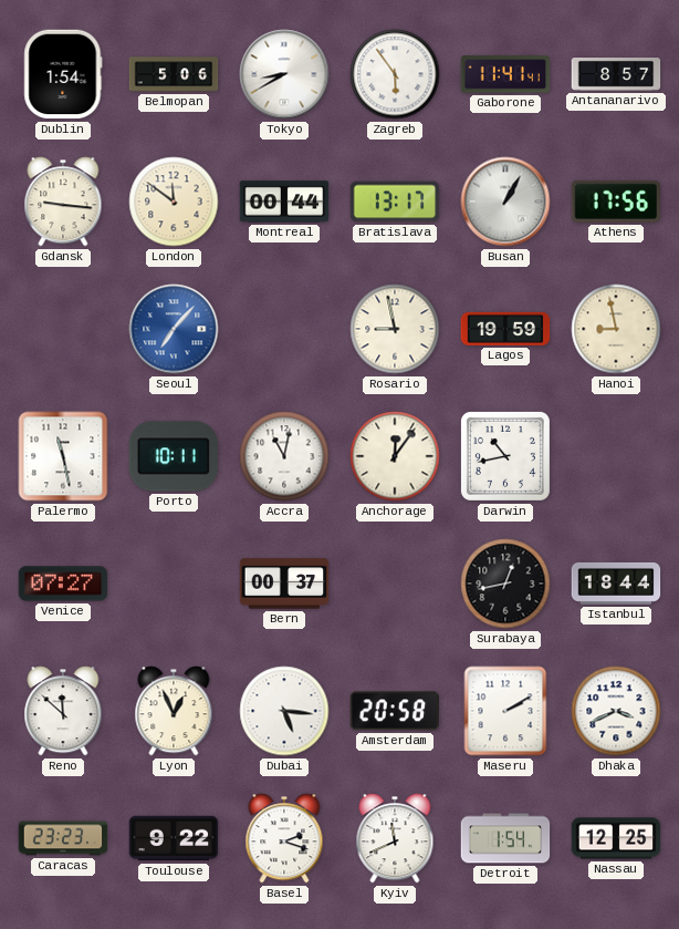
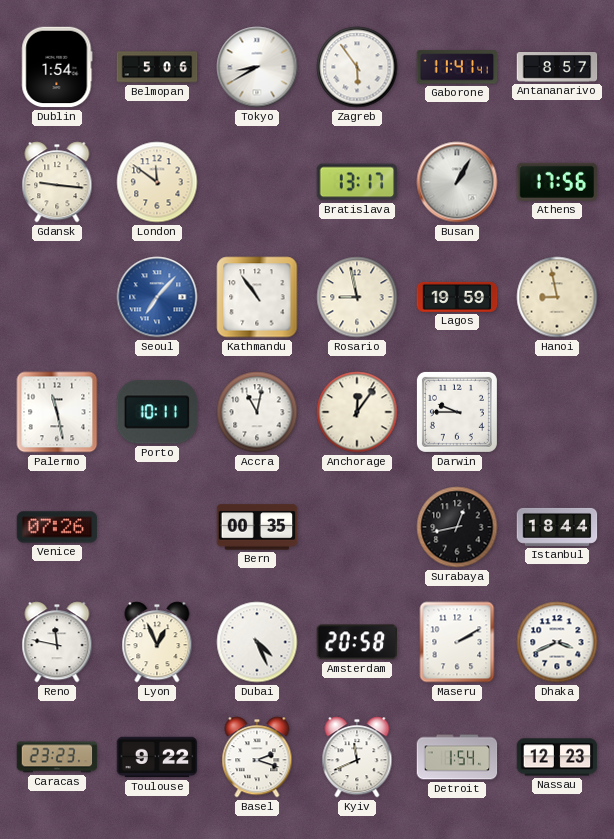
Montreal: 00:44 -> none (284, 202)
Kathmandu: none -> 10:54 (257, 297)
Darwin: 10:43 -> 9:45 (457, 412)
Venice: 07:27 -> 07:26 (57, 527)
Bern: 00:37 -> 00:35 (257, 527)
Reno: 11:52 -> 11:47 (57, 642)
Dubai: 5:16 -> 4:26 (257, 642)
Nassau: 12:25 -> 12:23 (557, 757)
